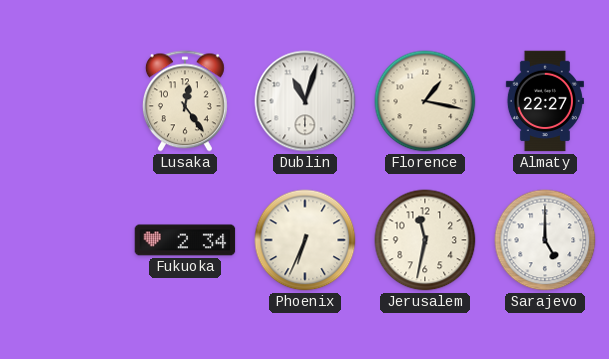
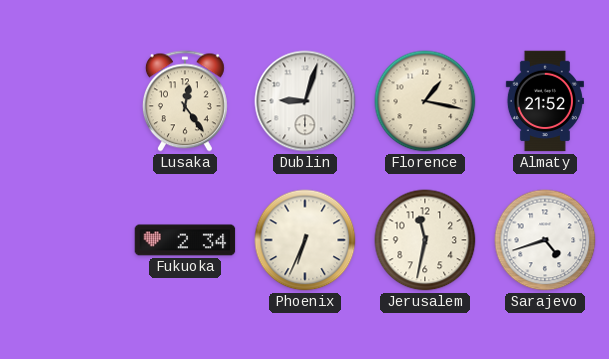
Dublin: 11:03 -> 9:03 (305, 101)
Almaty: 22:27 -> 21:52 (545, 101)
Sarajevo: 5:00 -> 4:42 (545, 240)
